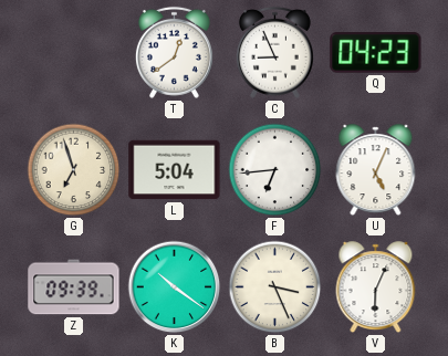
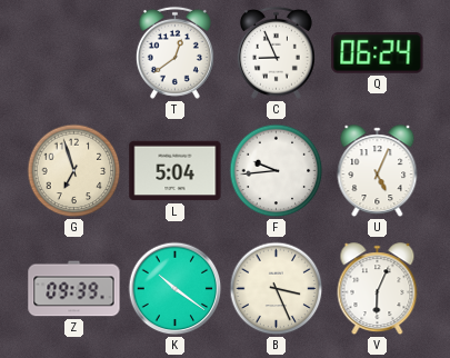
Q: 04:23 -> 06:24 (378, 53)
F: 6:44 -> 9:44 (277, 171)
